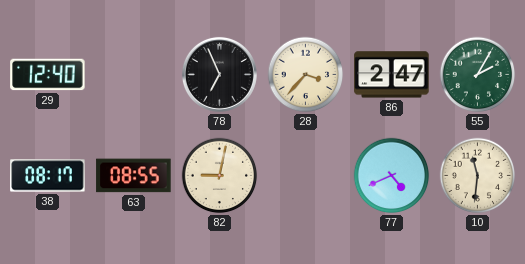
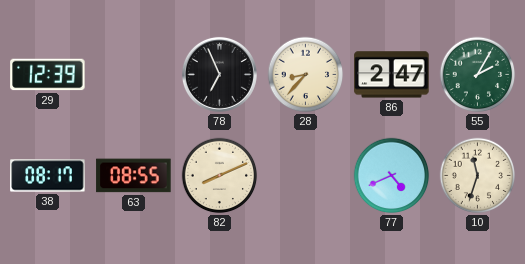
29: 12:40 -> 12:39 (48, 75)
28: 3:37 -> 8:37 (306, 75)
82: 9:02 -> 8:11 (220, 176)
10: 11:31 -> 11:33 (478, 176)
